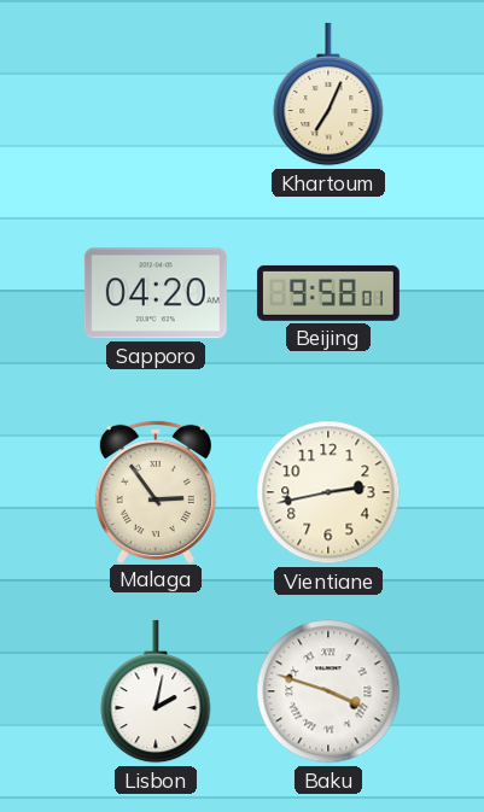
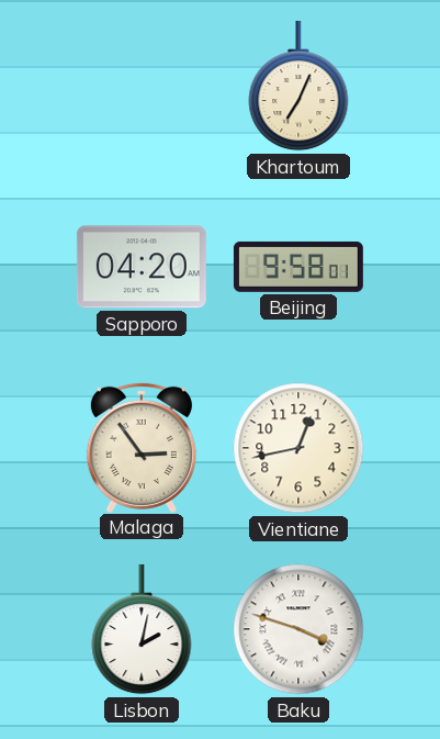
Vientiane: 2:43 -> 12:43 (298, 448)
